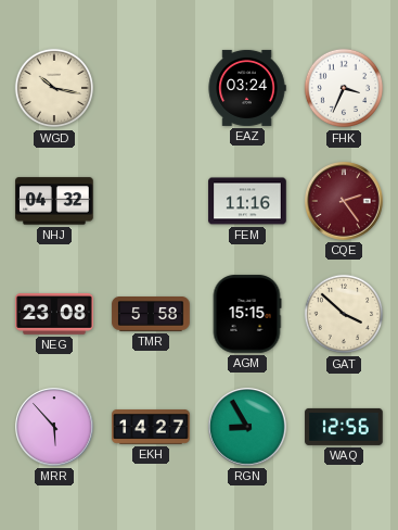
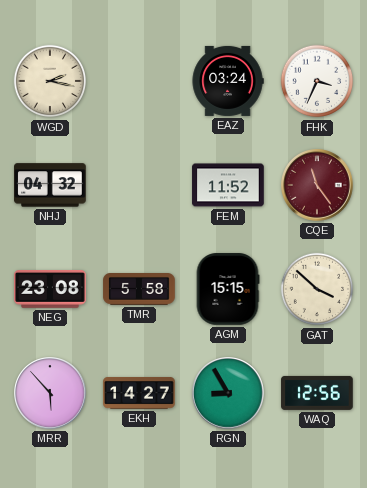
WGD: 10:17 -> 2:17 (50, 81)
FEM: 11:16 -> 11:52 (228, 185)
CQE: 2:24 -> 11:24 (318, 186)
